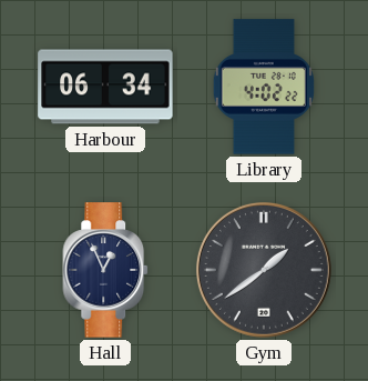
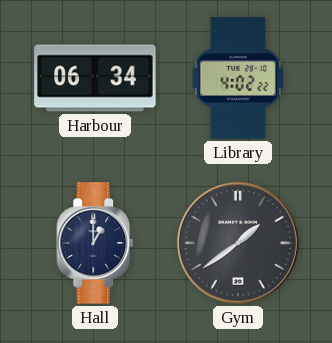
Hall: 12:56 -> 1:00 (96, 243)
